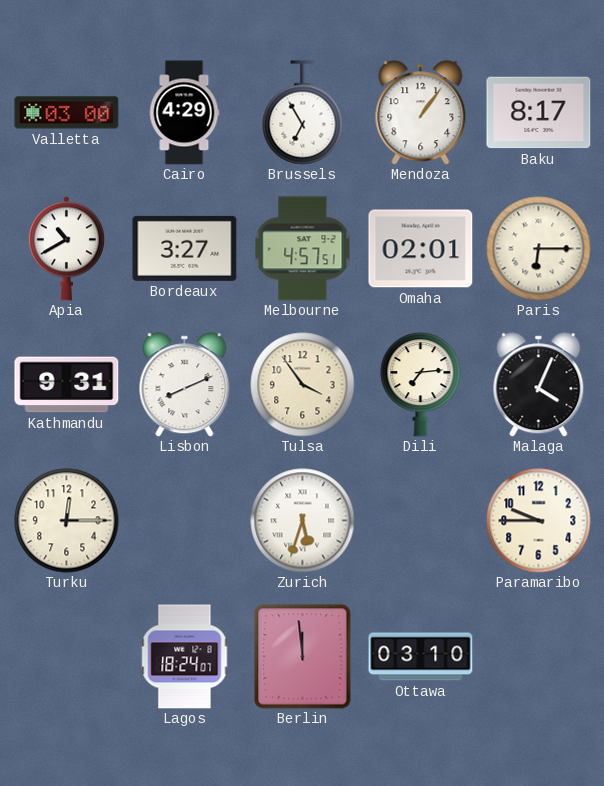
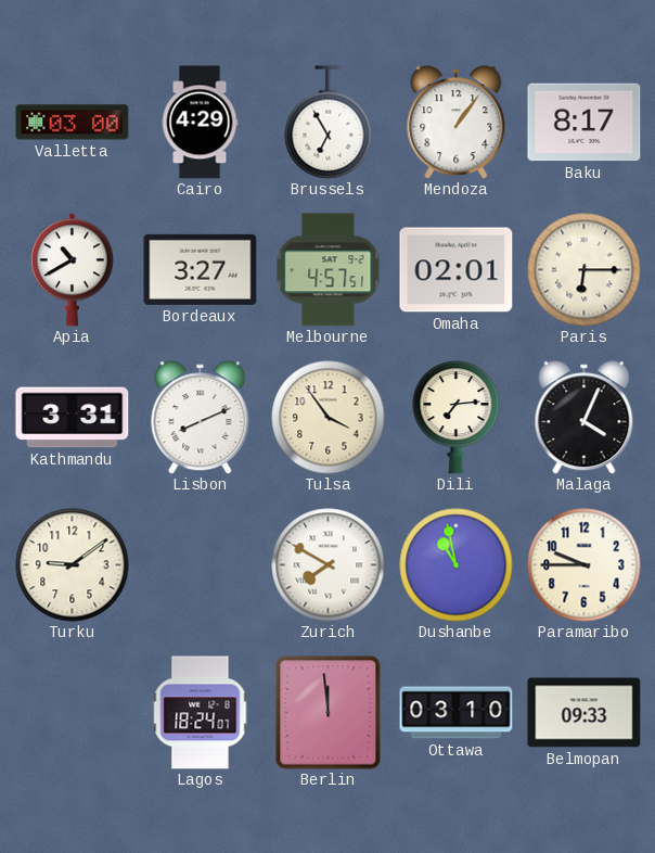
Kathmandu: 9:31 -> 3:31 (73, 418)
Turku: 12:15 -> 9:09 (73, 565)
Zurich: 5:33 -> 7:50 (329, 565)
Dushanbe: none -> 10:58 (457, 565)
Belmopan: none -> 09:33 (585, 713)
